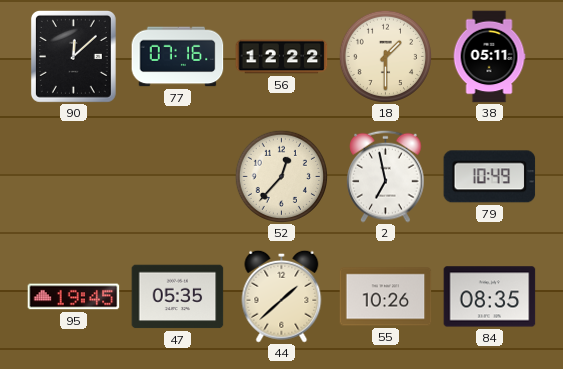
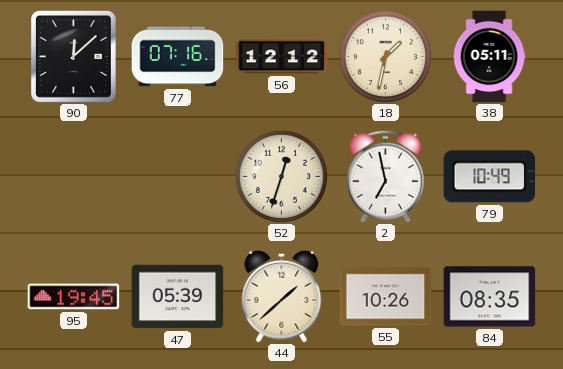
56: 12:22 -> 12:12 (282, 57)
18: 1:30 -> 1:32 (385, 56)
52: 12:37 -> 12:33 (281, 176)
47: 05:35 -> 05:39 (178, 297)
